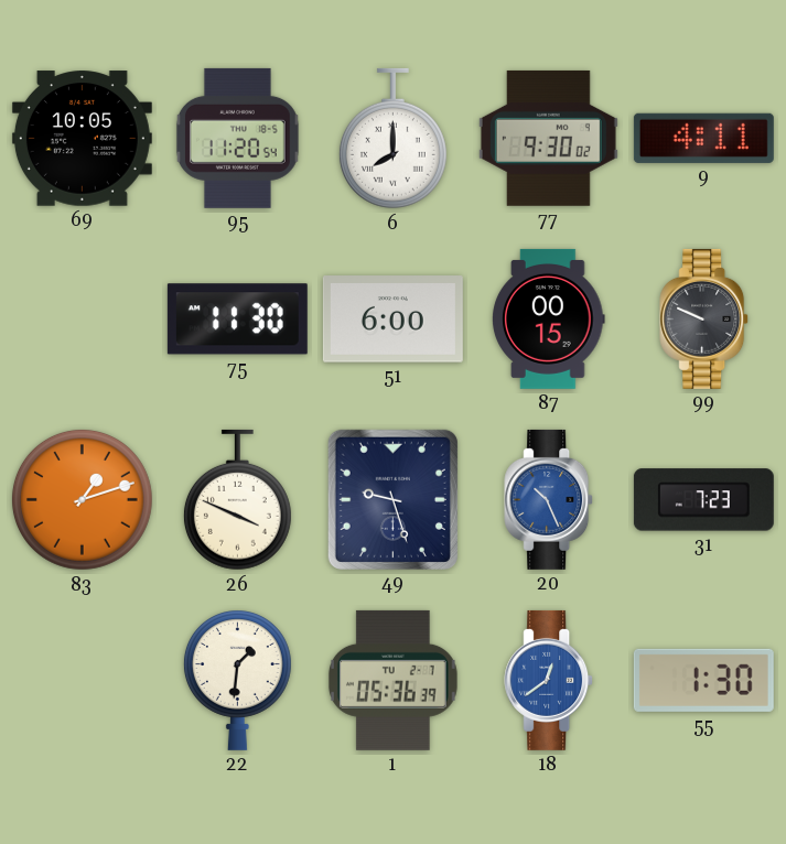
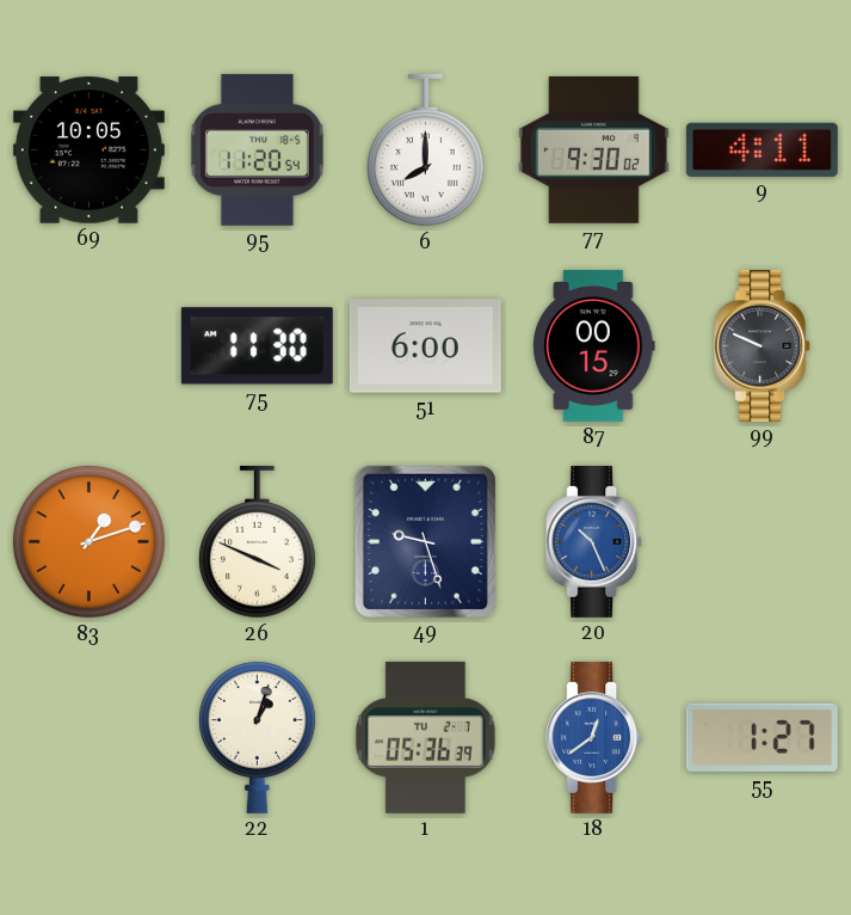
31: 7:23 -> none (703, 500)
22: 1:31 -> 1:03 (257, 737)
55: 1:30 -> 1:27 (761, 737)
